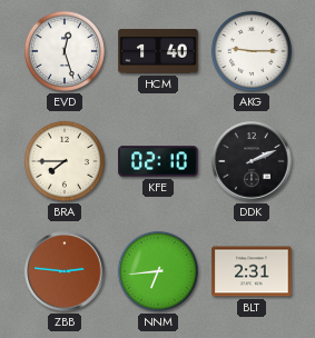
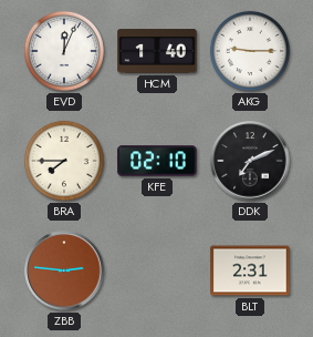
EVD: 12:27 -> 12:04 (64, 51)
DDK: 2:11 -> 7:11 (250, 161)
NNM: 6:44 -> none (158, 271)
